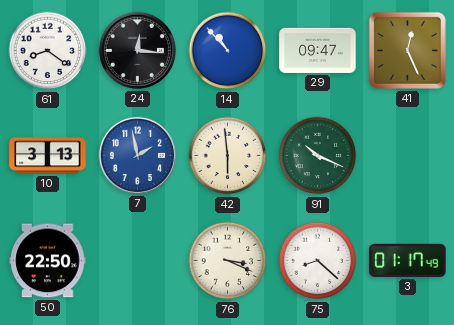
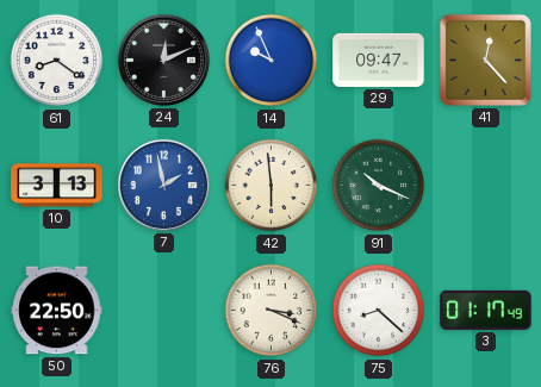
24: 12:16 -> 12:11 (163, 60)
14: 10:53 -> 9:56 (272, 61)
41: 12:26 -> 12:23 (485, 60)
